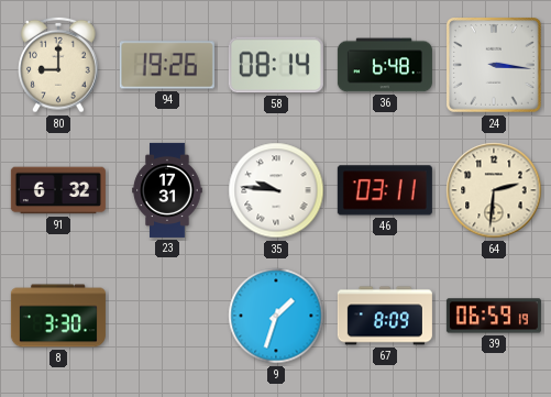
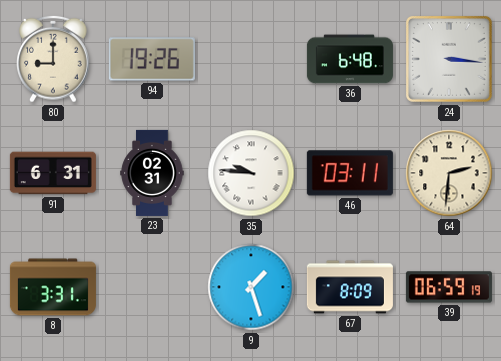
58: 08:14 -> none (276, 65)
91: 6:32 -> 6:31 (53, 173)
23: 17:31 -> 02:31 (152, 173)
8: 3:30 -> 3:31 (53, 287)
9: 1:33 -> 1:27 (251, 287)
